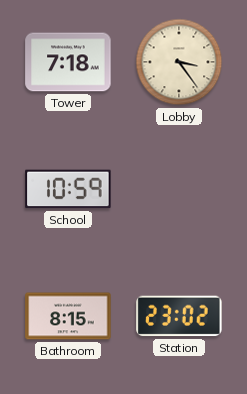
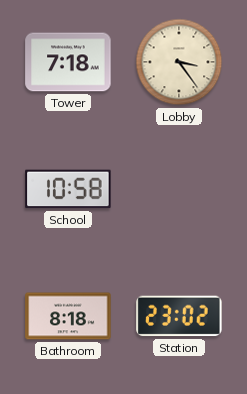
School: 10:59 -> 10:58 (68, 189)
Bathroom: 8:15 -> 8:18 (68, 316)
